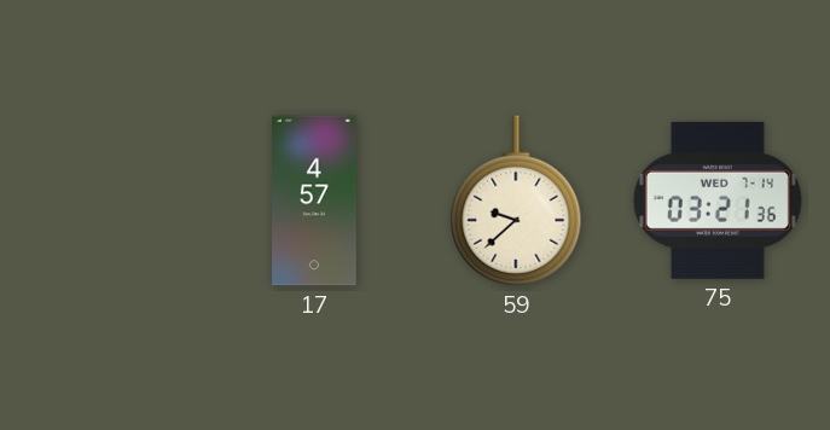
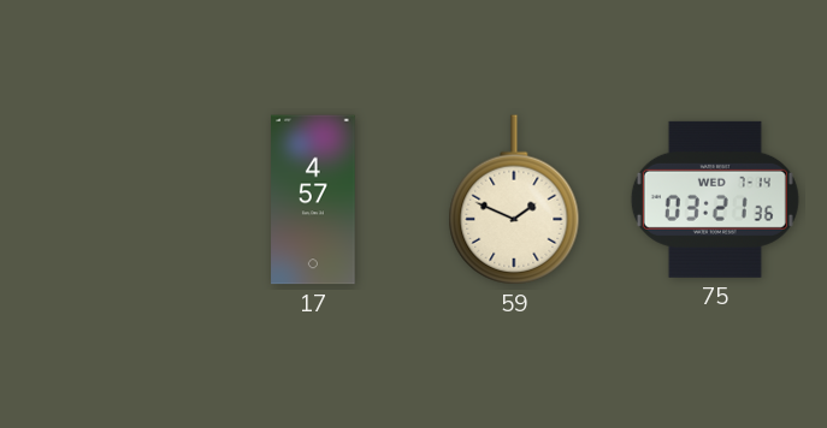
59: 9:38 -> 1:49 (514, 200)
